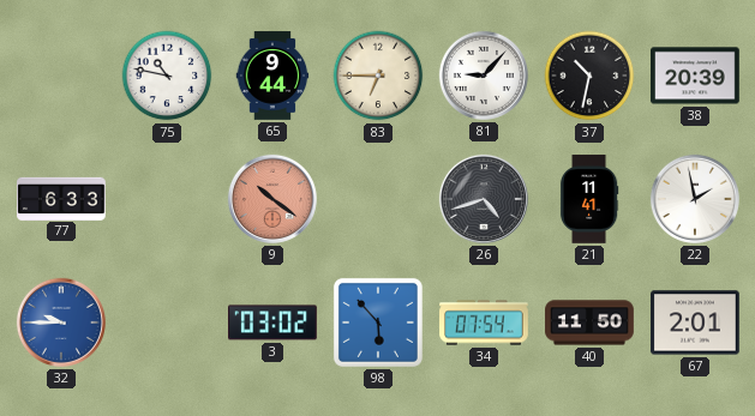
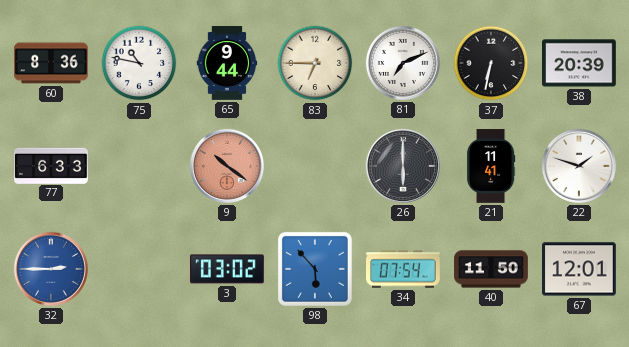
60: none -> 8:36 (51, 63)
81: 9:07 -> 7:11 (403, 63)
37: 10:32 -> 6:32 (491, 63)
26: 4:42 -> 6:00 (403, 166)
22: 1:58 -> 1:48 (579, 166)
32: 9:45 -> 2:45 (51, 269)
67: 2:01 -> 12:01 (580, 269)
